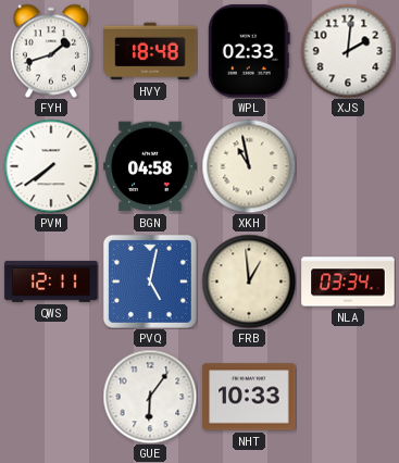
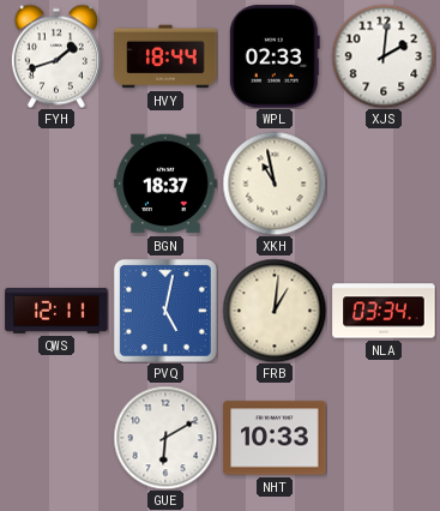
HVY: 18:48 -> 18:44 (165, 56)
PVM: 7:39 -> none (51, 166)
BGN: 04:58 -> 18:37 (165, 184)
FRB: 12:59 -> 1:01 (275, 311)
GUE: 6:06 -> 6:10 (165, 438)
